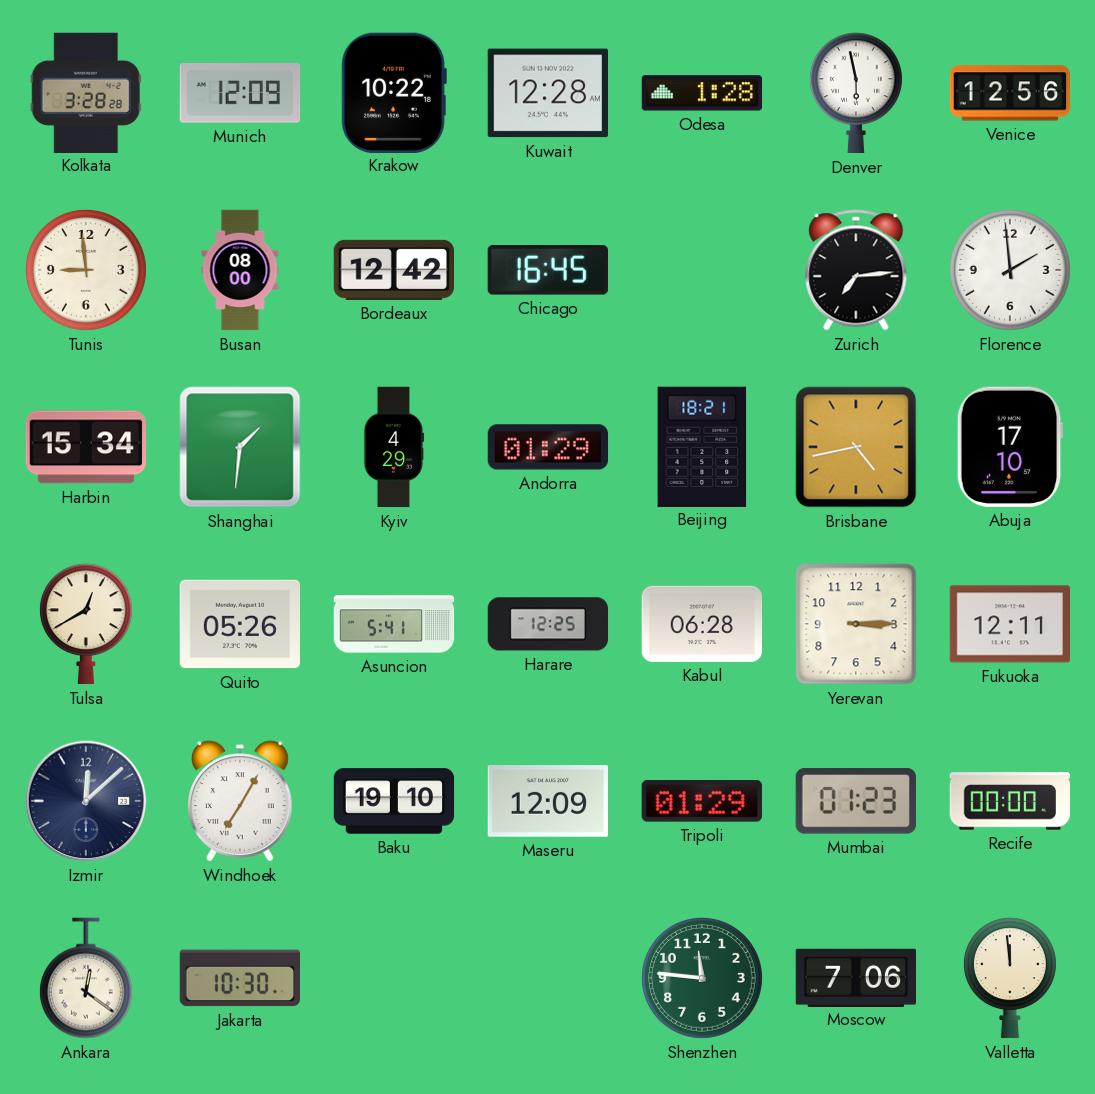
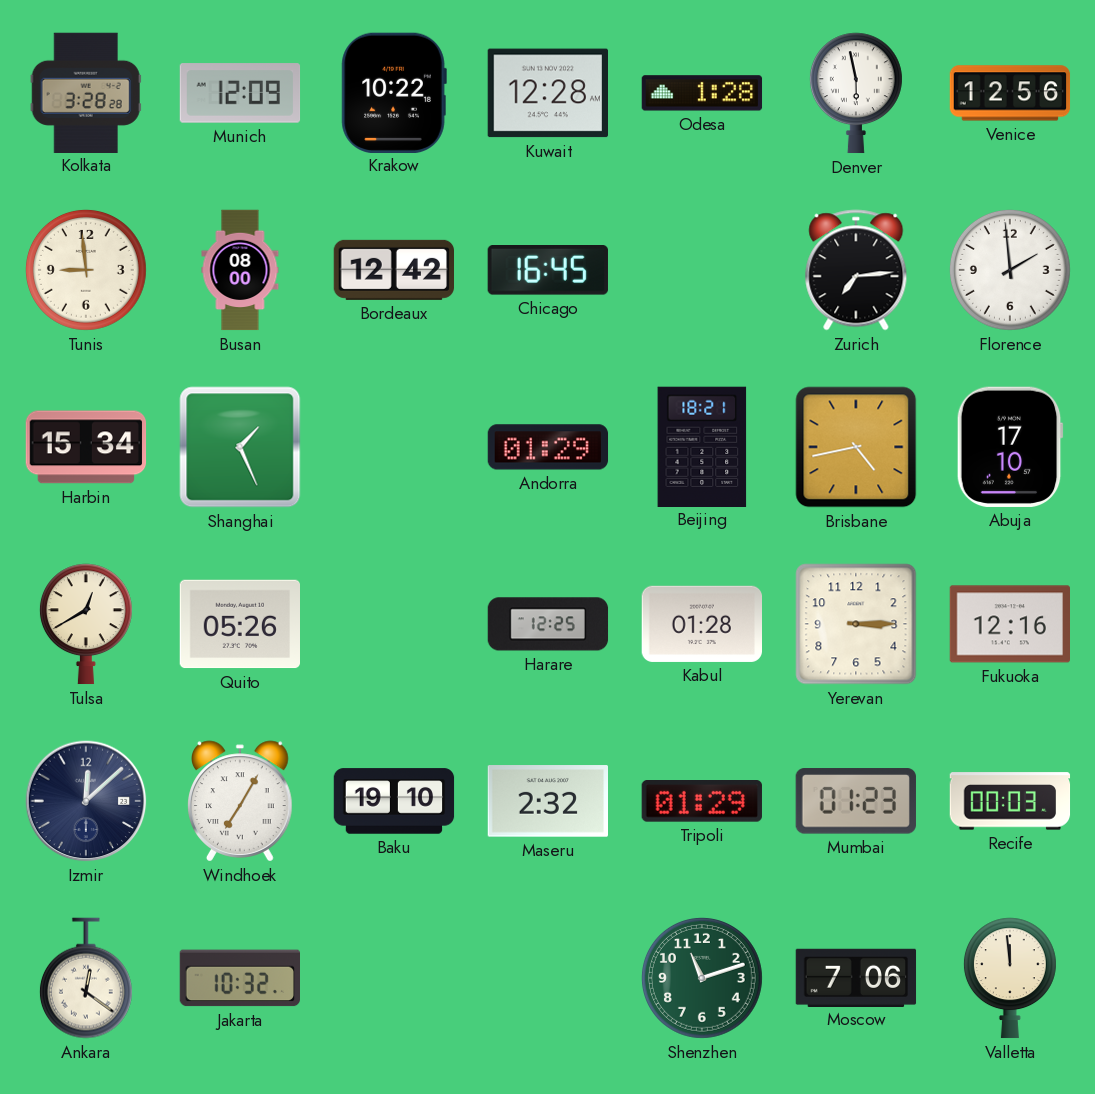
Shanghai: 1:31 -> 1:26 (240, 447)
Kyiv: 4:29 -> none (394, 447)
Asuncion: 5:41 -> none (394, 624)
Kabul: 06:28 -> 01:28 (701, 624)
Fukuoka: 12:11 -> 12:16 (1009, 624)
Maseru: 12:09 -> 2:32 (547, 801)
Recife: 00:00 -> 00:03 (1010, 801)
Jakarta: 10:30 -> 10:32 (239, 978)
Shenzhen: 11:46 -> 11:12 (702, 978)
